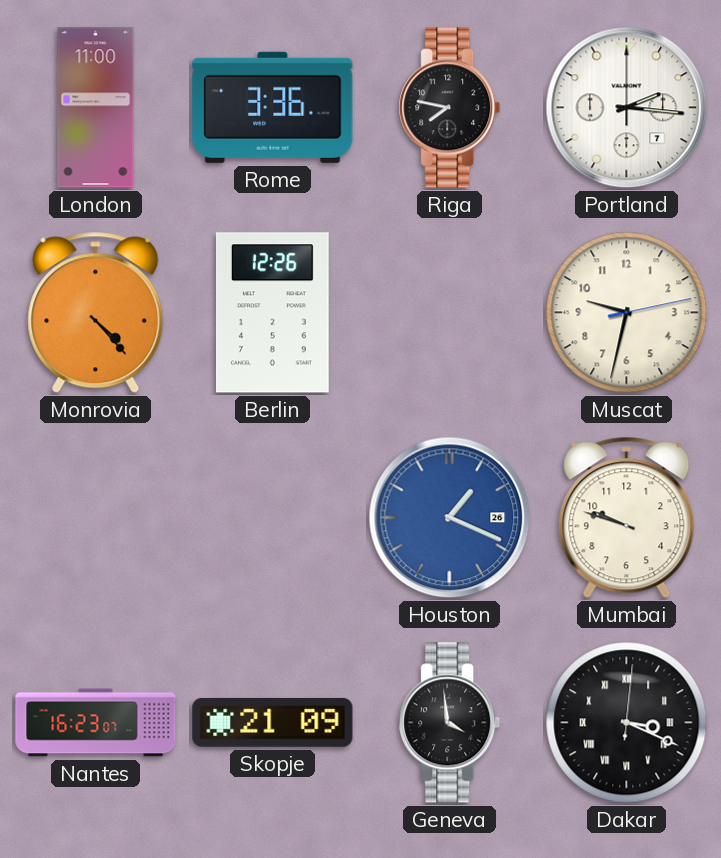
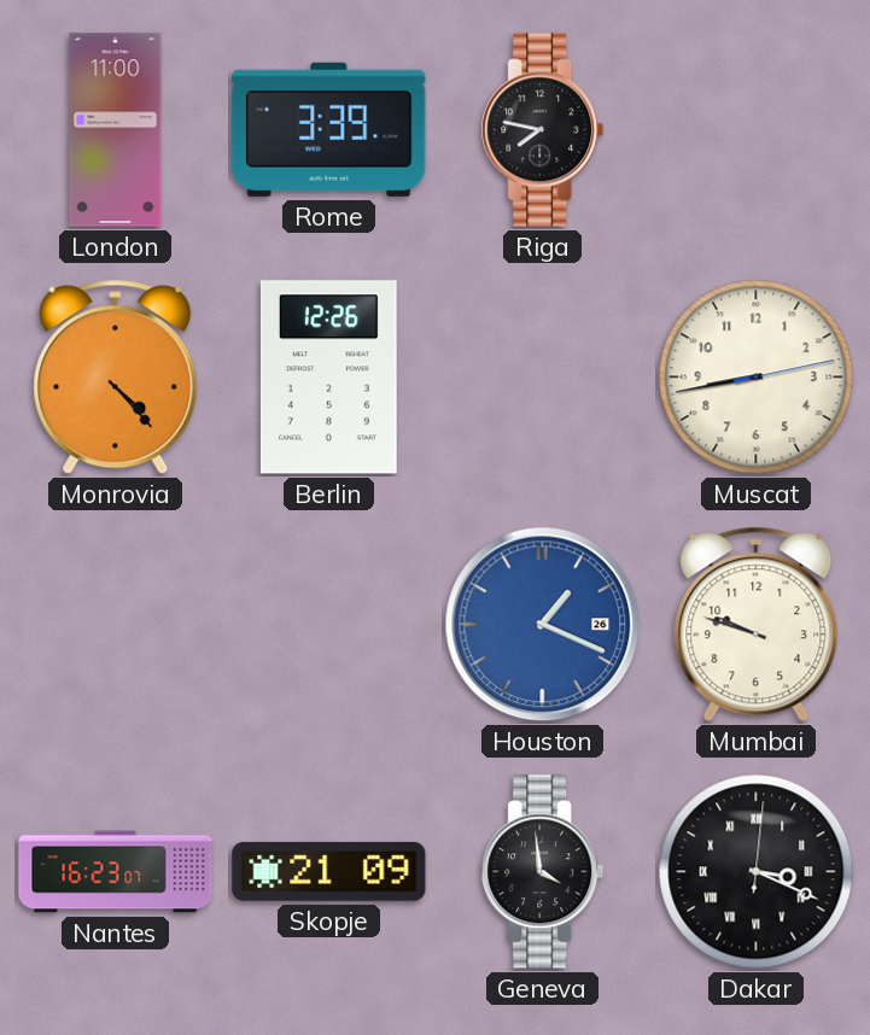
Rome: 3:36 -> 3:39 (329, 129)
Portland: 2:16 -> none (627, 108)
Muscat: 9:32 -> 8:43 (757, 378)
